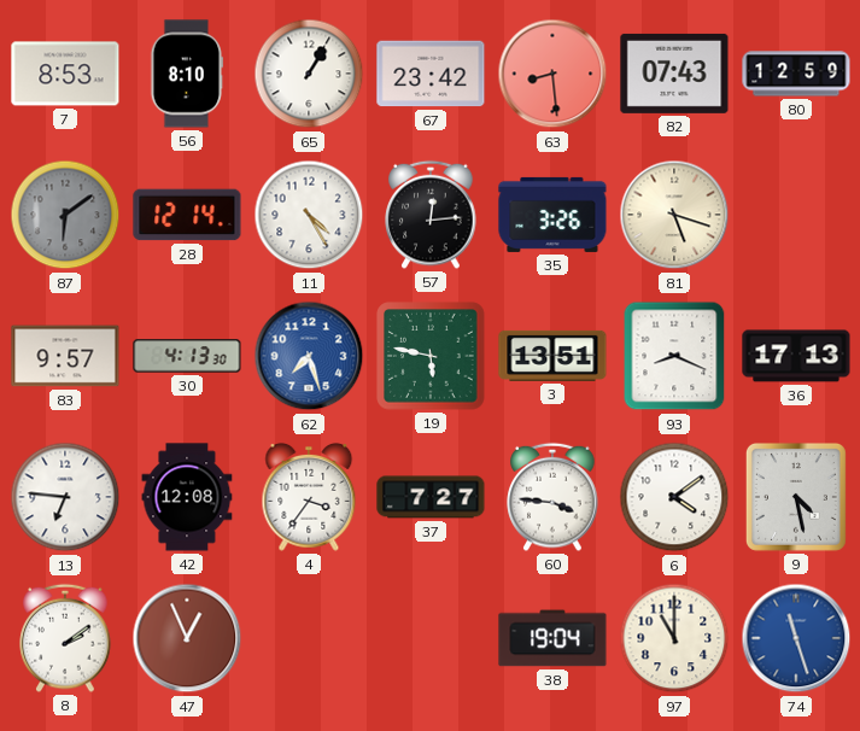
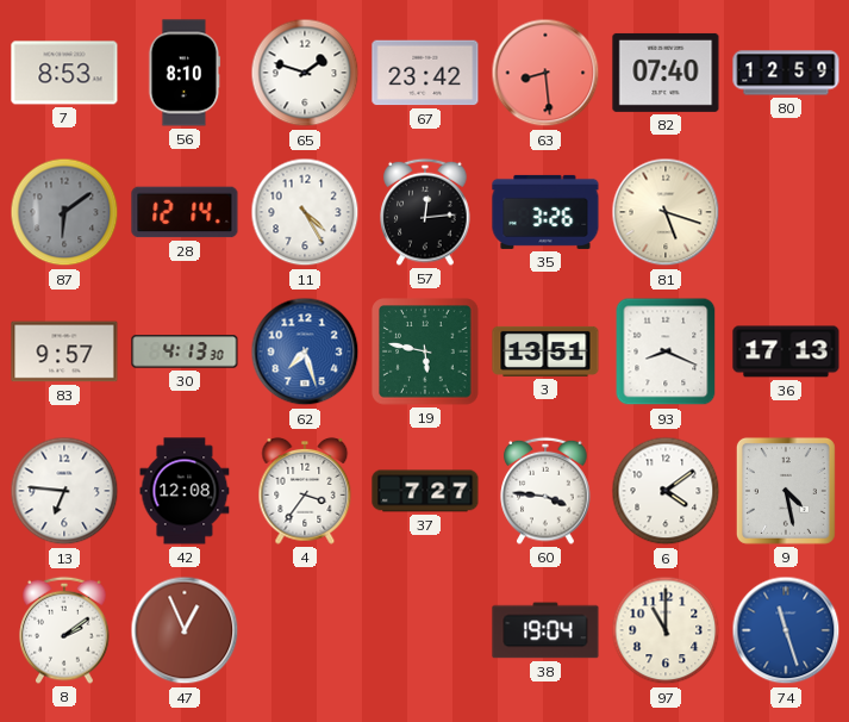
65: 1:05 -> 1:48 (305, 73)
82: 07:43 -> 07:40 (666, 73)
